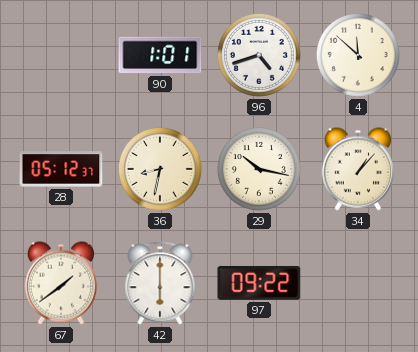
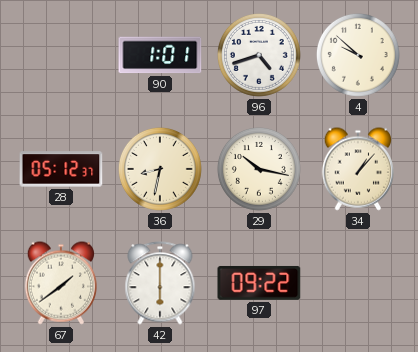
4: 11:52 -> 9:52 (358, 55)
